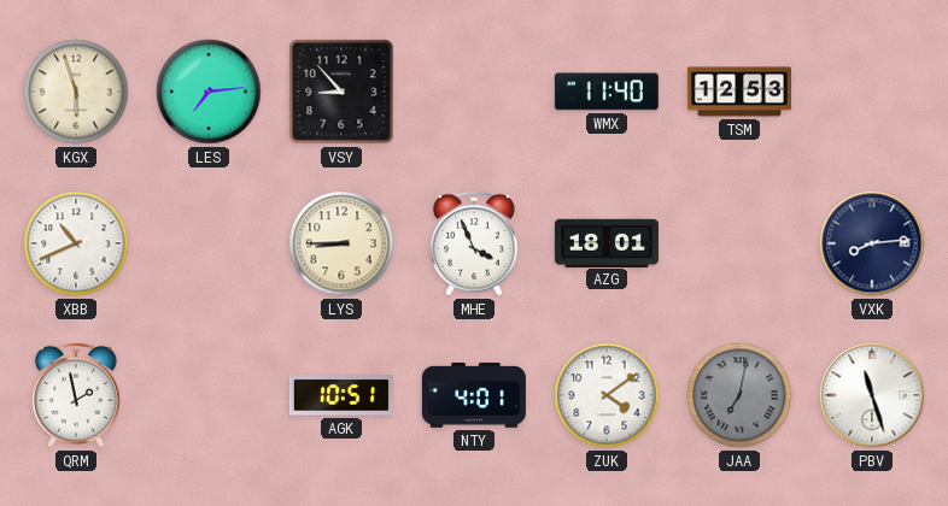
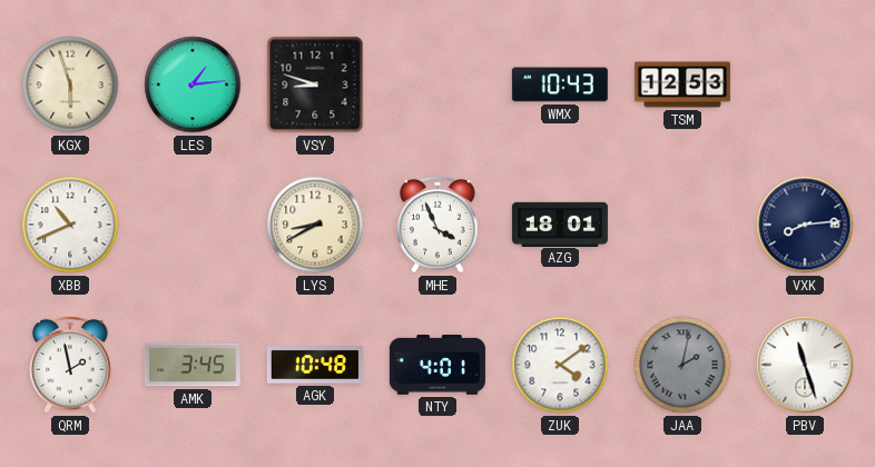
LES: 7:14 -> 1:14 (193, 85)
VSY: 8:53 -> 8:48 (315, 85)
WMX: 11:40 -> 10:43 (560, 85)
LYS: 8:45 -> 8:40 (315, 225)
AMK: none -> 3:45 (193, 365)
AGK: 10:51 -> 10:48 (315, 365)
JAA: 7:02 -> 2:02 (682, 365)
